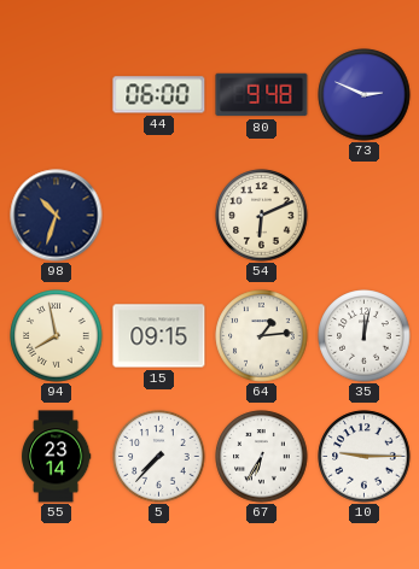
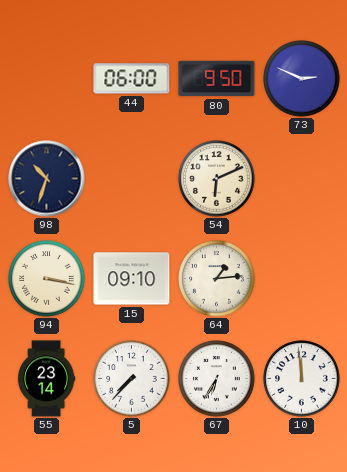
80: 9:48 -> 9:50 (217, 79)
94: 7:58 -> 3:17 (47, 279)
15: 09:15 -> 09:10 (132, 279)
35: 12:02 -> none (365, 336)
10: 9:15 -> 11:59 (302, 379)
